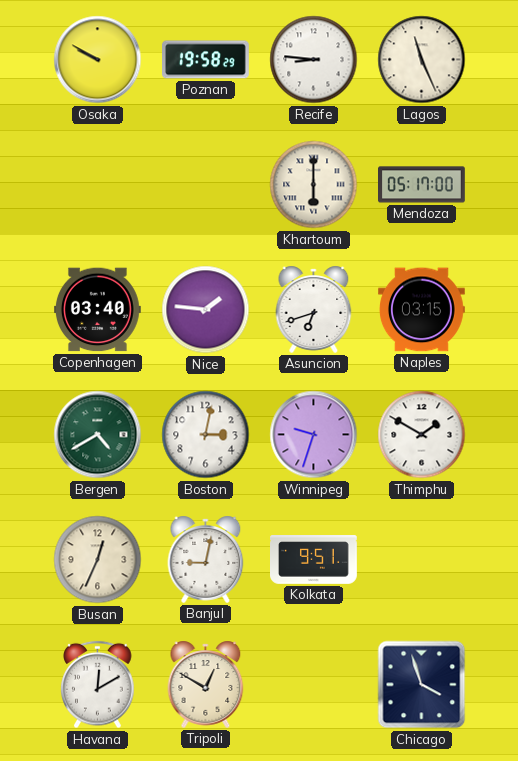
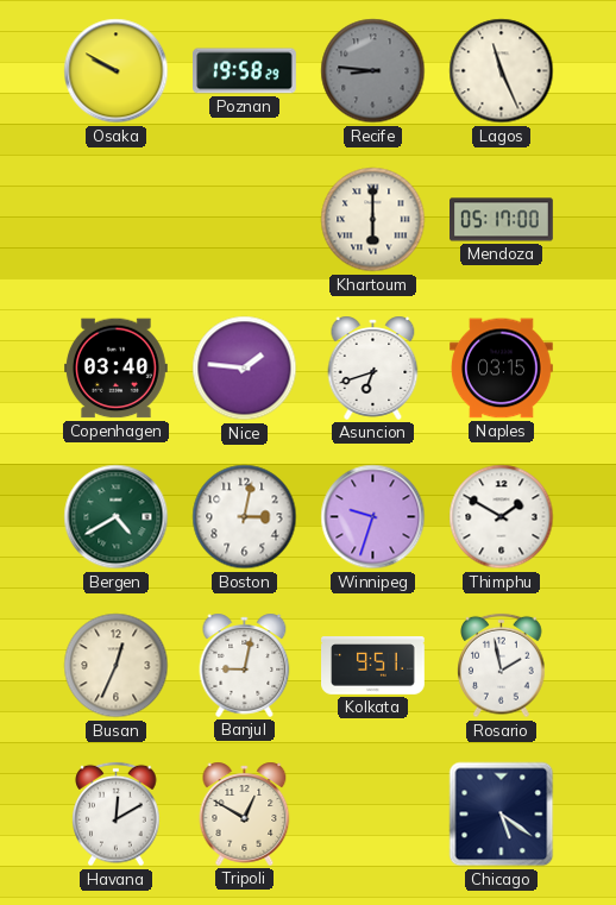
Recife dial: white -> grey (373, 71)
Rosario: none -> 1:58 (502, 666)
Chicago: 3:57 -> 5:21 (502, 815)
